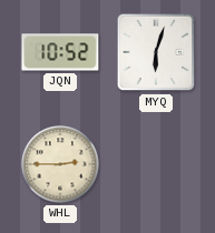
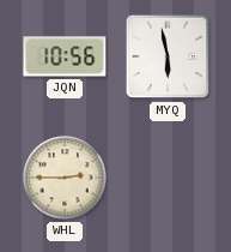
JQN: 10:52 -> 10:56 (65, 56)
MYQ: 6:03 -> 5:58 (168, 56)
